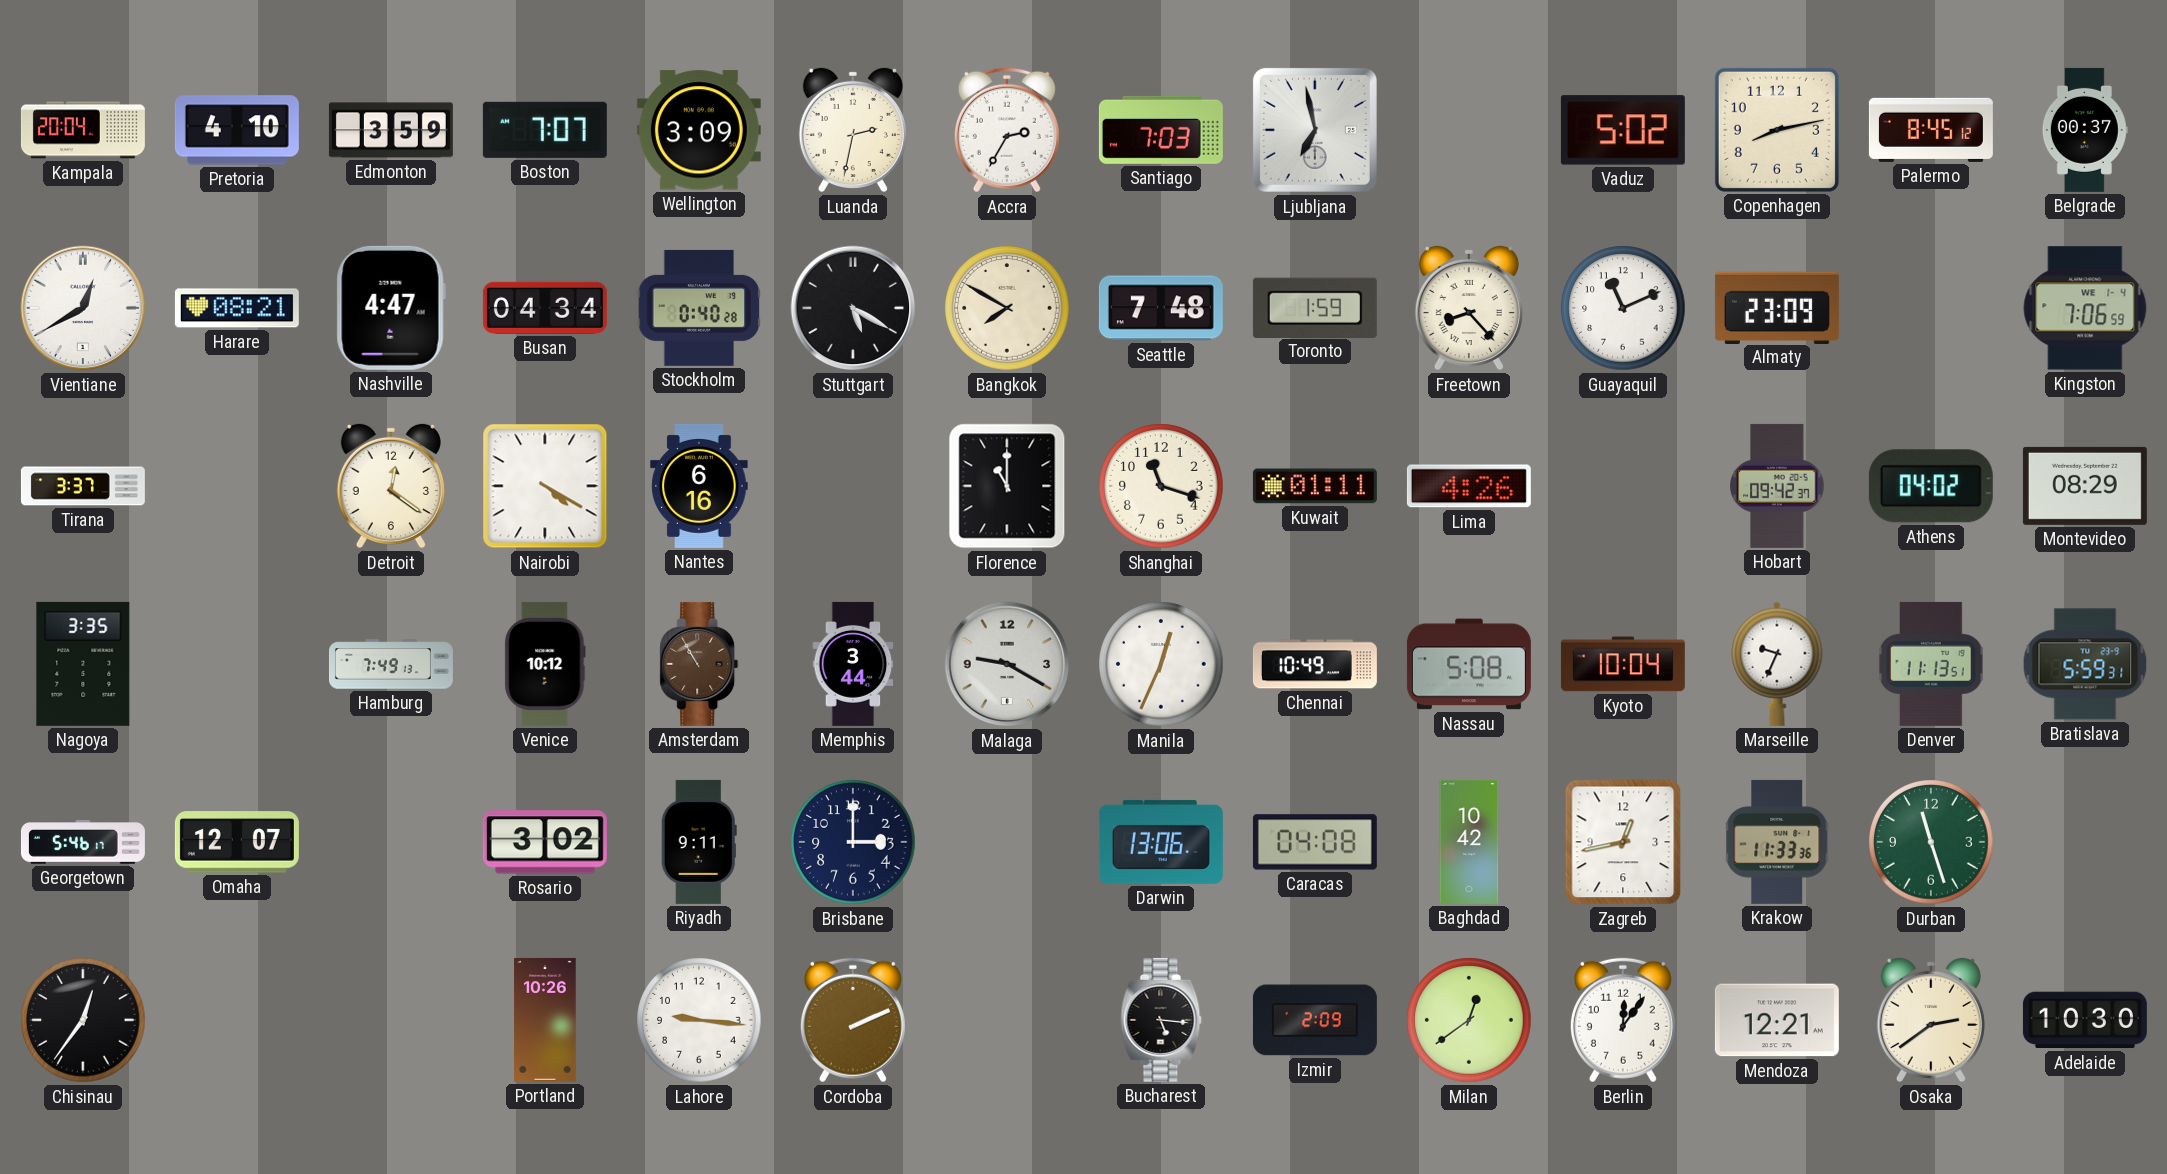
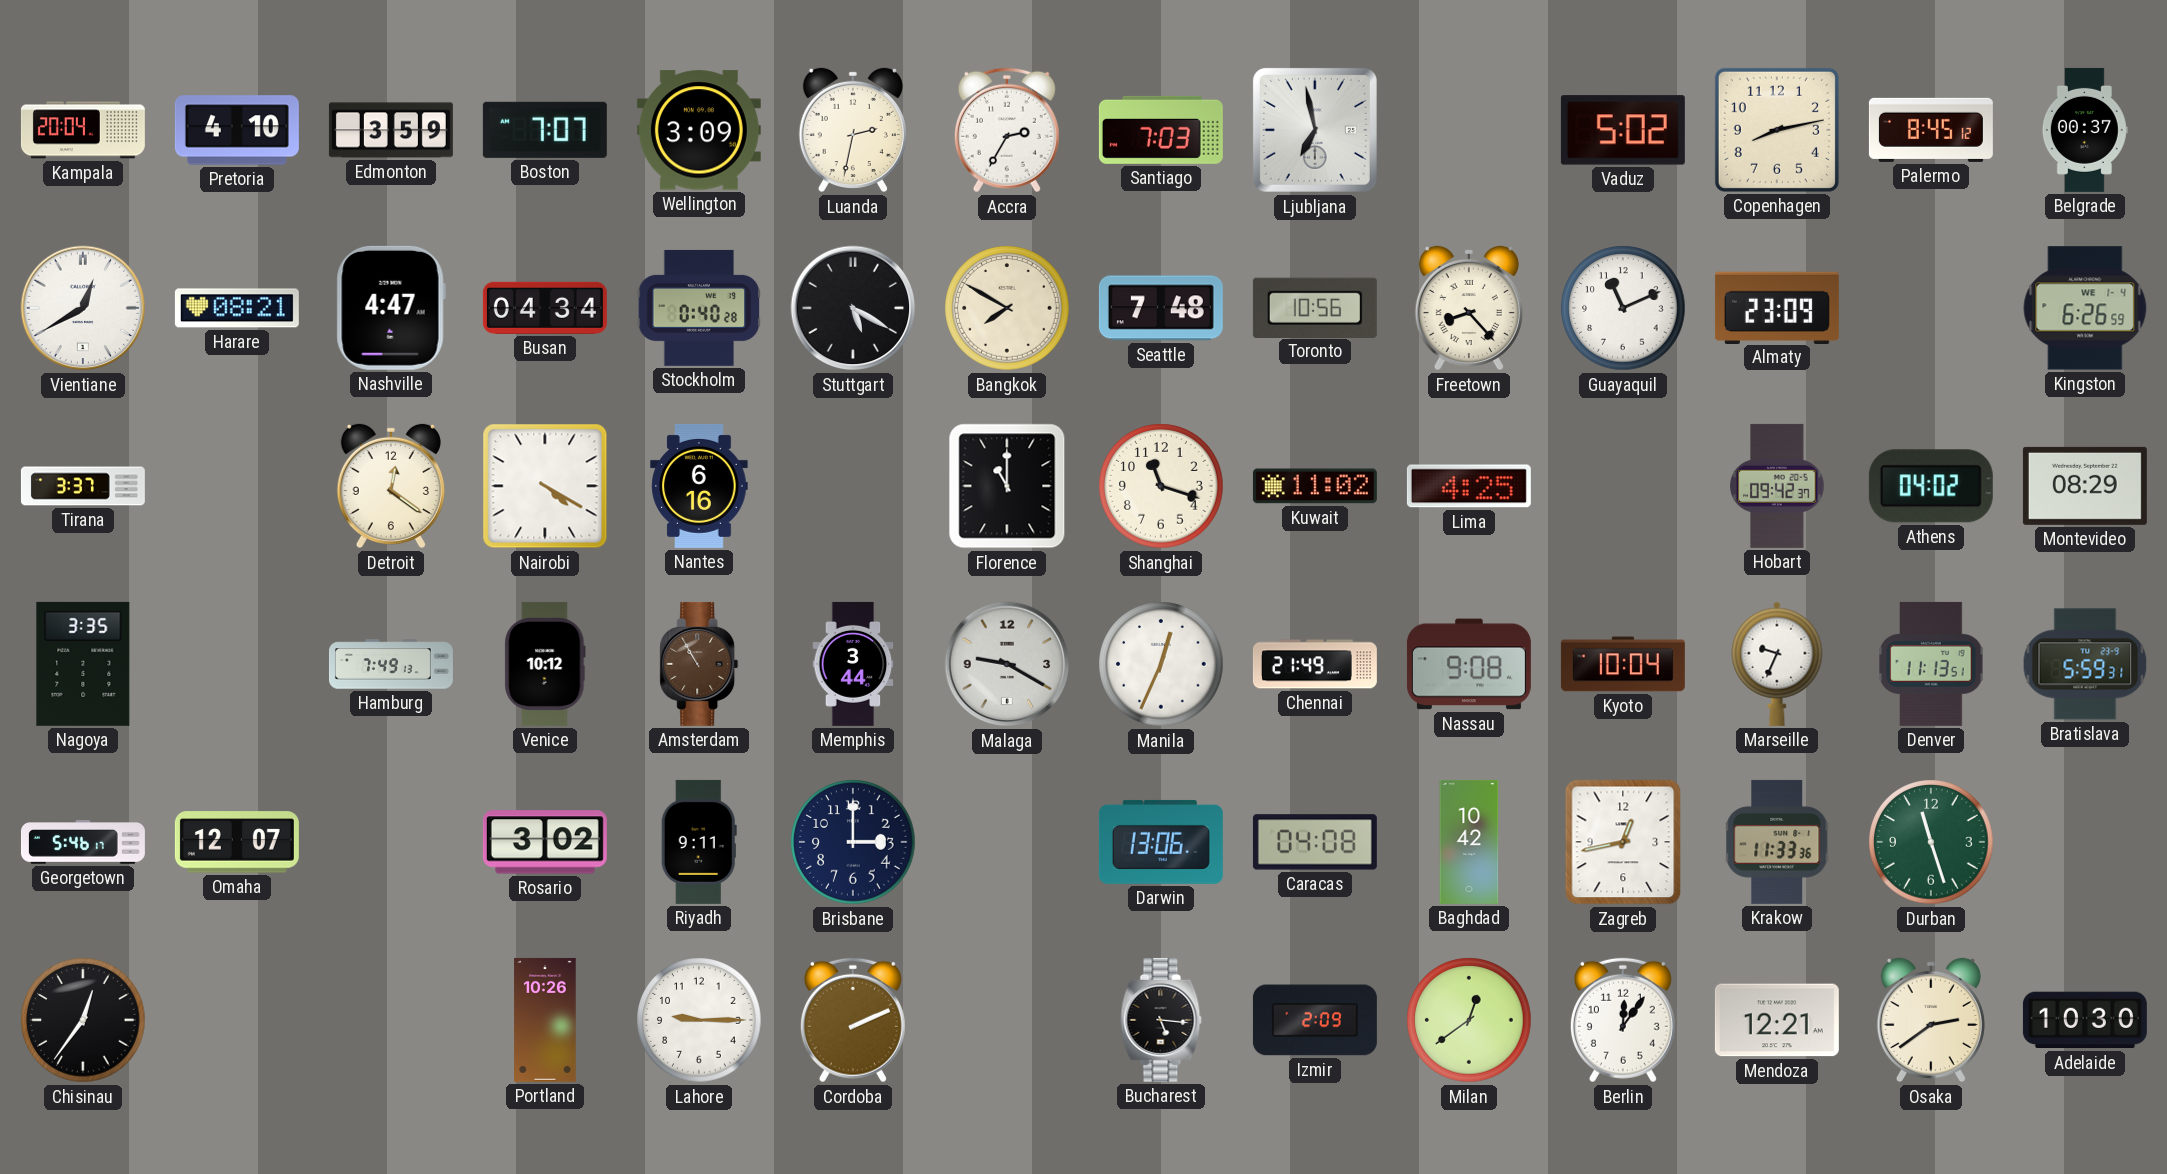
Toronto: 1:59 -> 10:56 (1315, 307)
Kingston: 7:06 -> 6:26 (2085, 308)
Kuwait: 01:11 -> 11:02 (1315, 486)
Lima: 4:26 -> 4:25 (1469, 486)
Chennai: 10:49 -> 21:49 (1315, 664)
Nassau: 5:08 -> 9:08 (1469, 664)
Lahore: 9:16 -> 9:15 (699, 1020)
